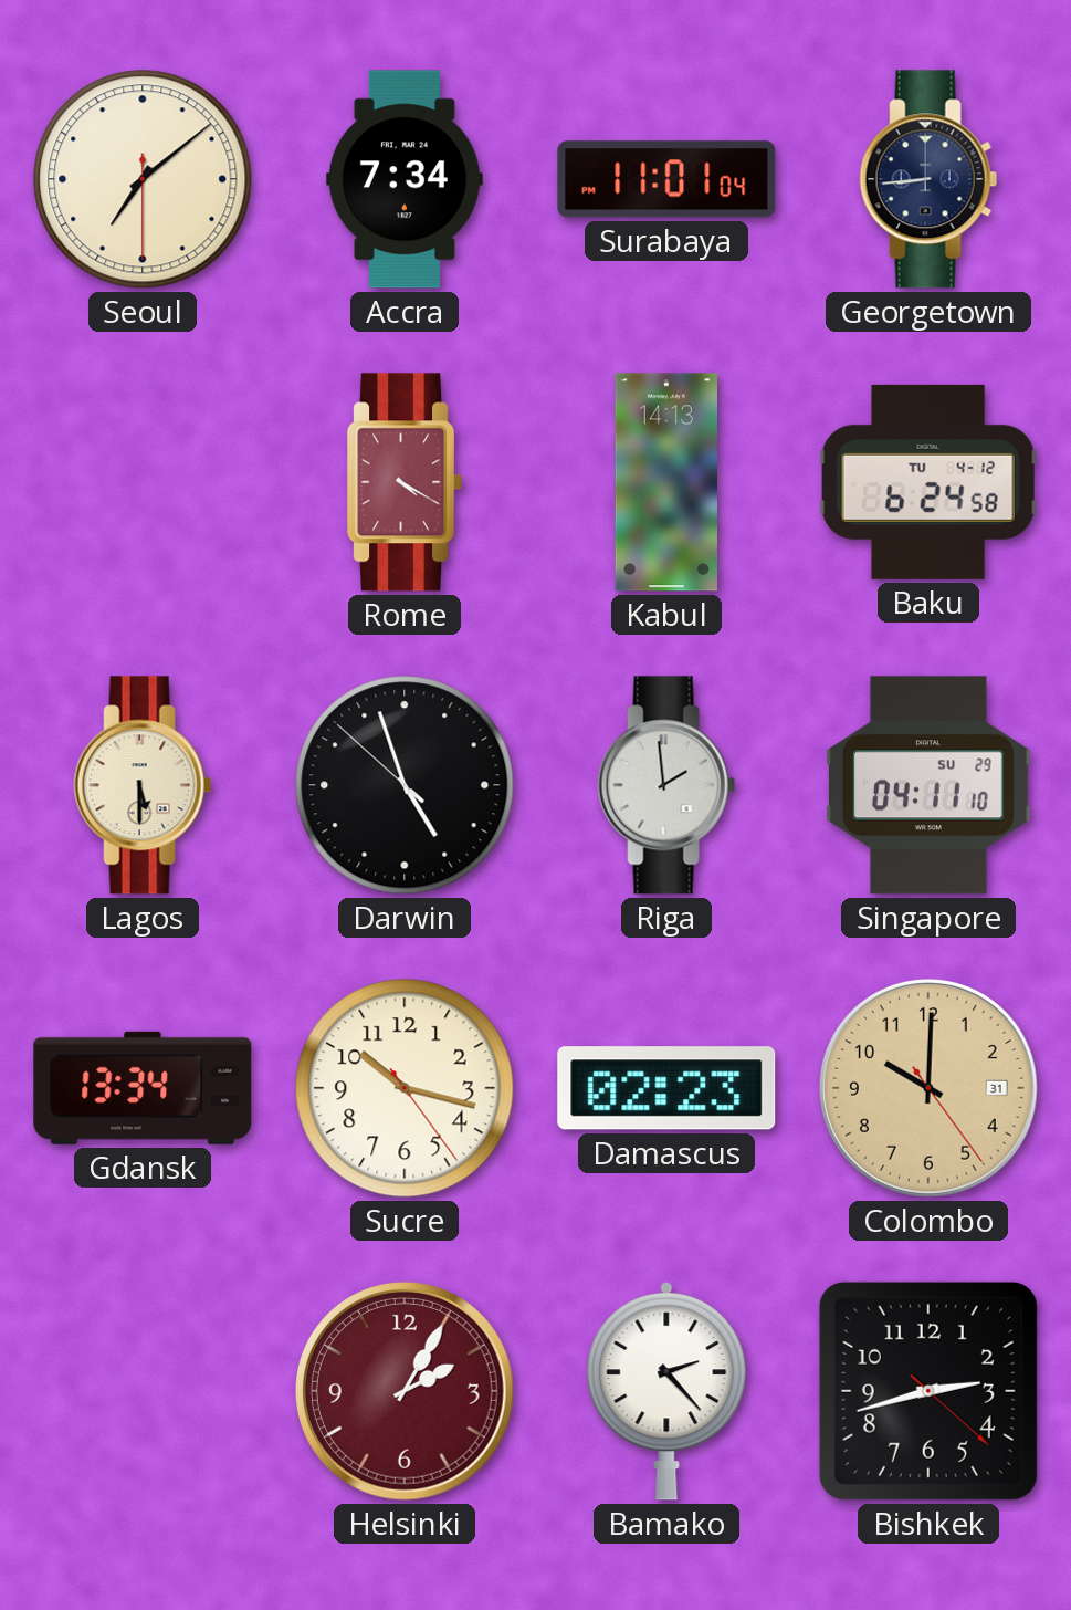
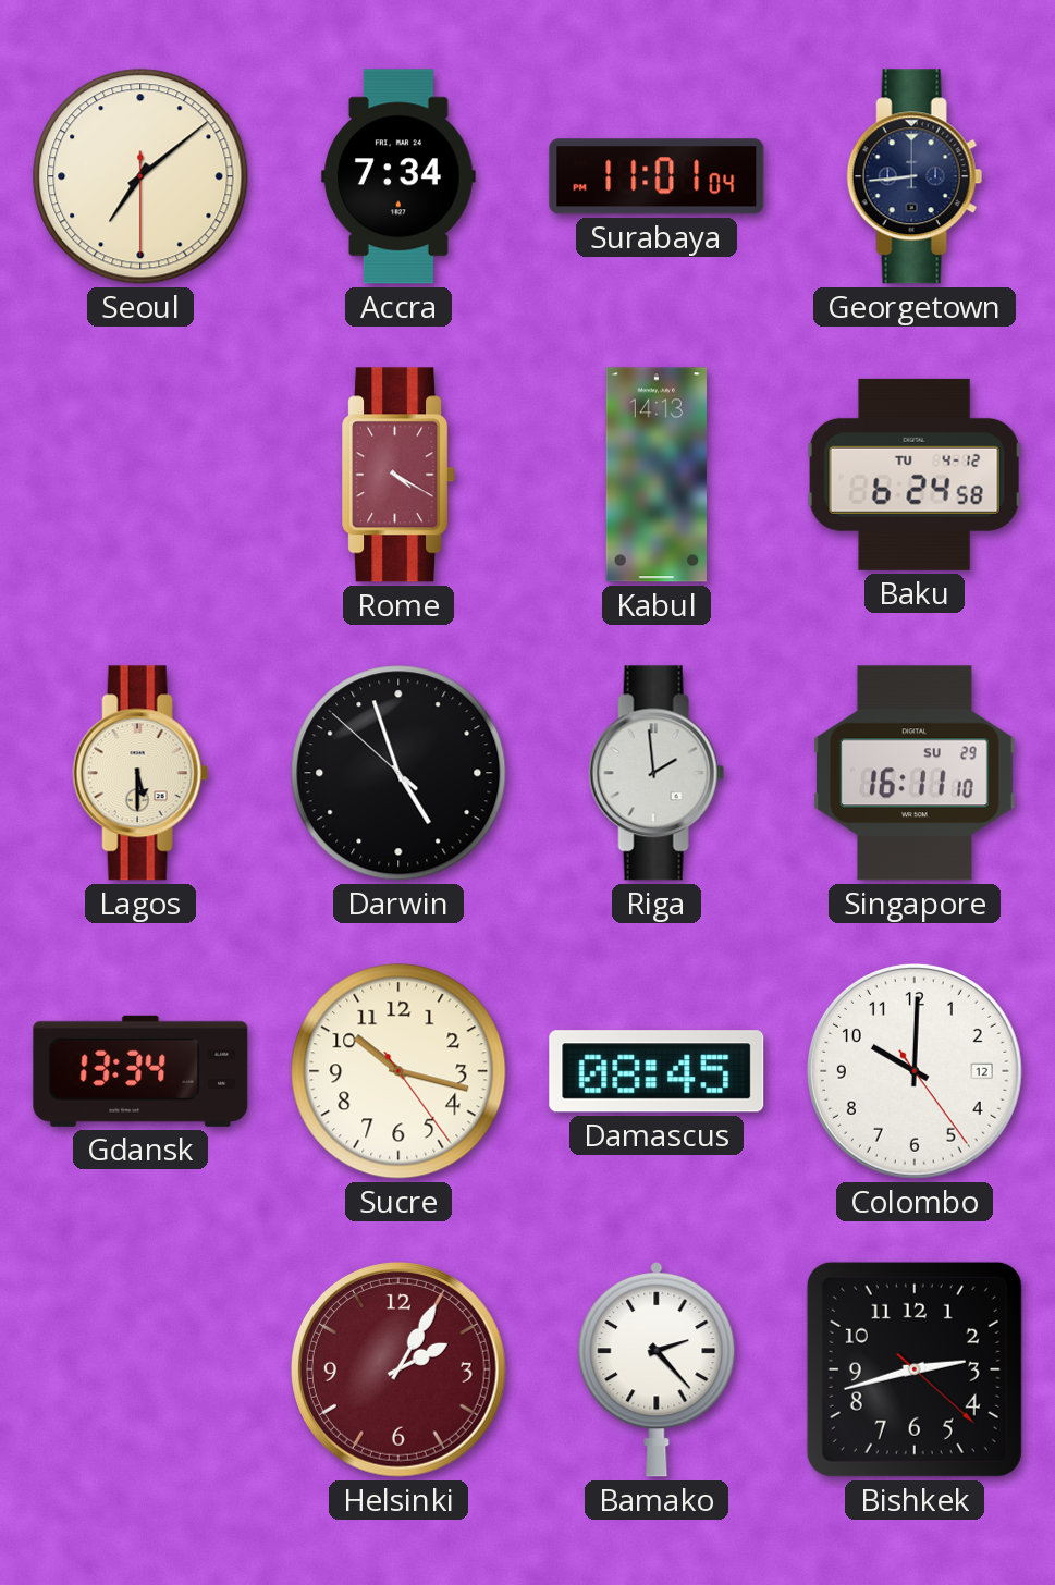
Singapore: 04:11 -> 16:11 (915, 773)
Damascus: 02:23 -> 08:45 (657, 1071)
Colombo date: 31 -> 12 (915, 1071)
Colombo dial: champagne -> white (915, 1071)
